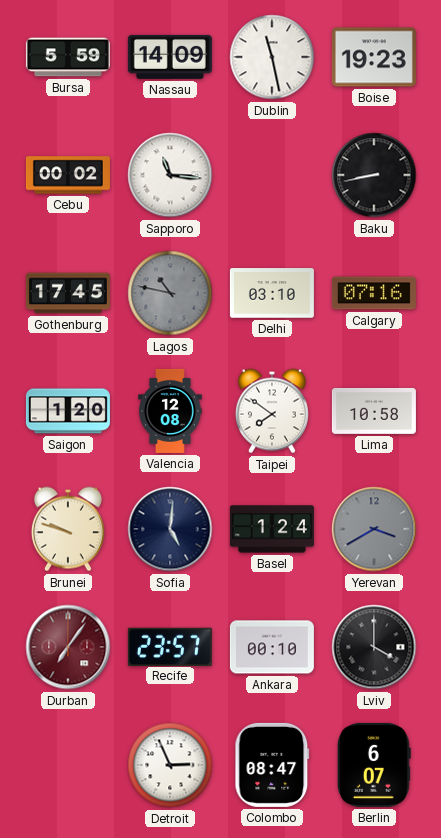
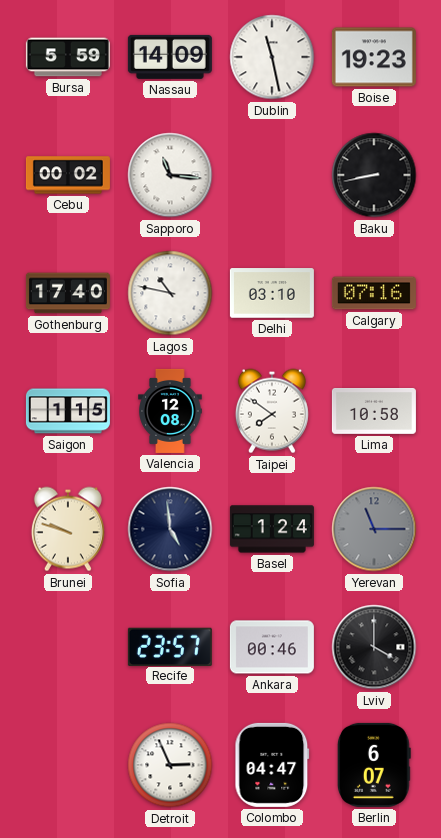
Gothenburg: 17:45 -> 17:40 (68, 293)
Lagos dial: grey -> white (170, 293)
Saigon: 1:20 -> 1:15 (68, 411)
Sofia: 5:01 -> 4:59 (170, 529)
Yerevan: 3:40 -> 11:15 (374, 529)
Durban: 7:06 -> none (68, 647)
Ankara: 00:10 -> 00:46 (272, 647)
Colombo: 08:47 -> 04:47 (272, 765)
